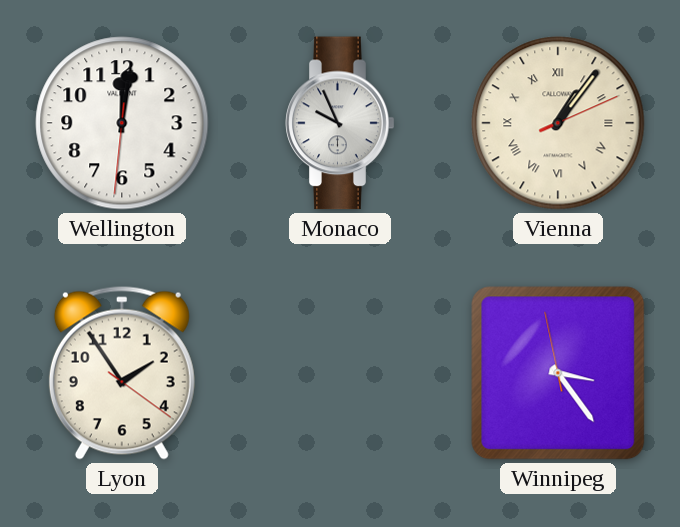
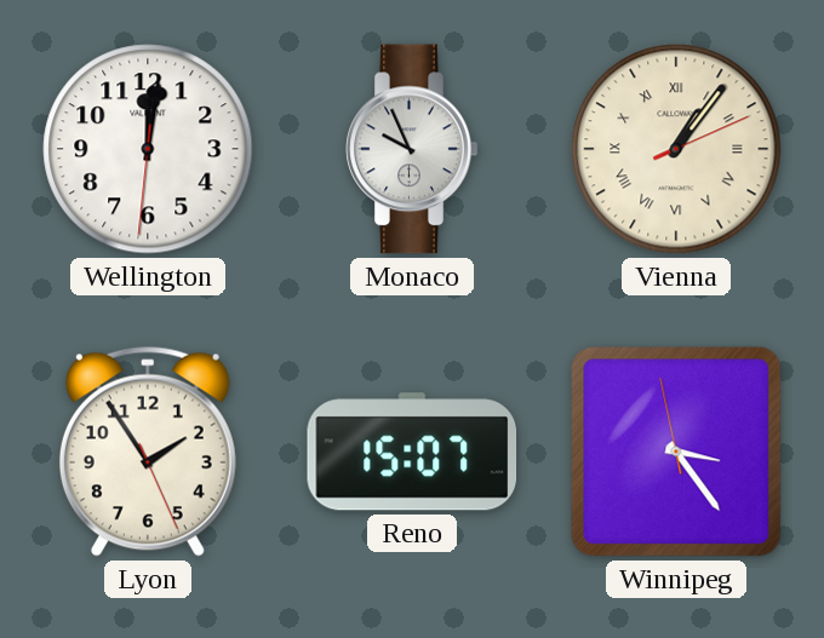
Lyon: 1:54:21 -> 1:54:26 (148, 452)
Reno: none -> 15:07 (412, 452)
